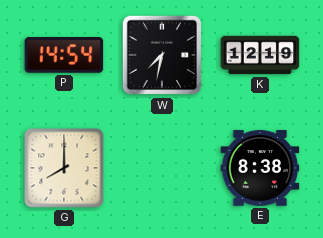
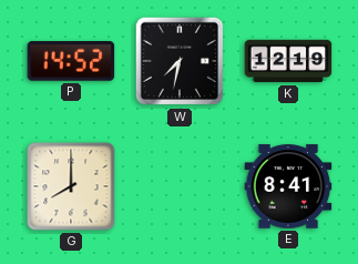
P: 14:54 -> 14:52 (71, 61)
E: 8:38 -> 8:41 (288, 186)
